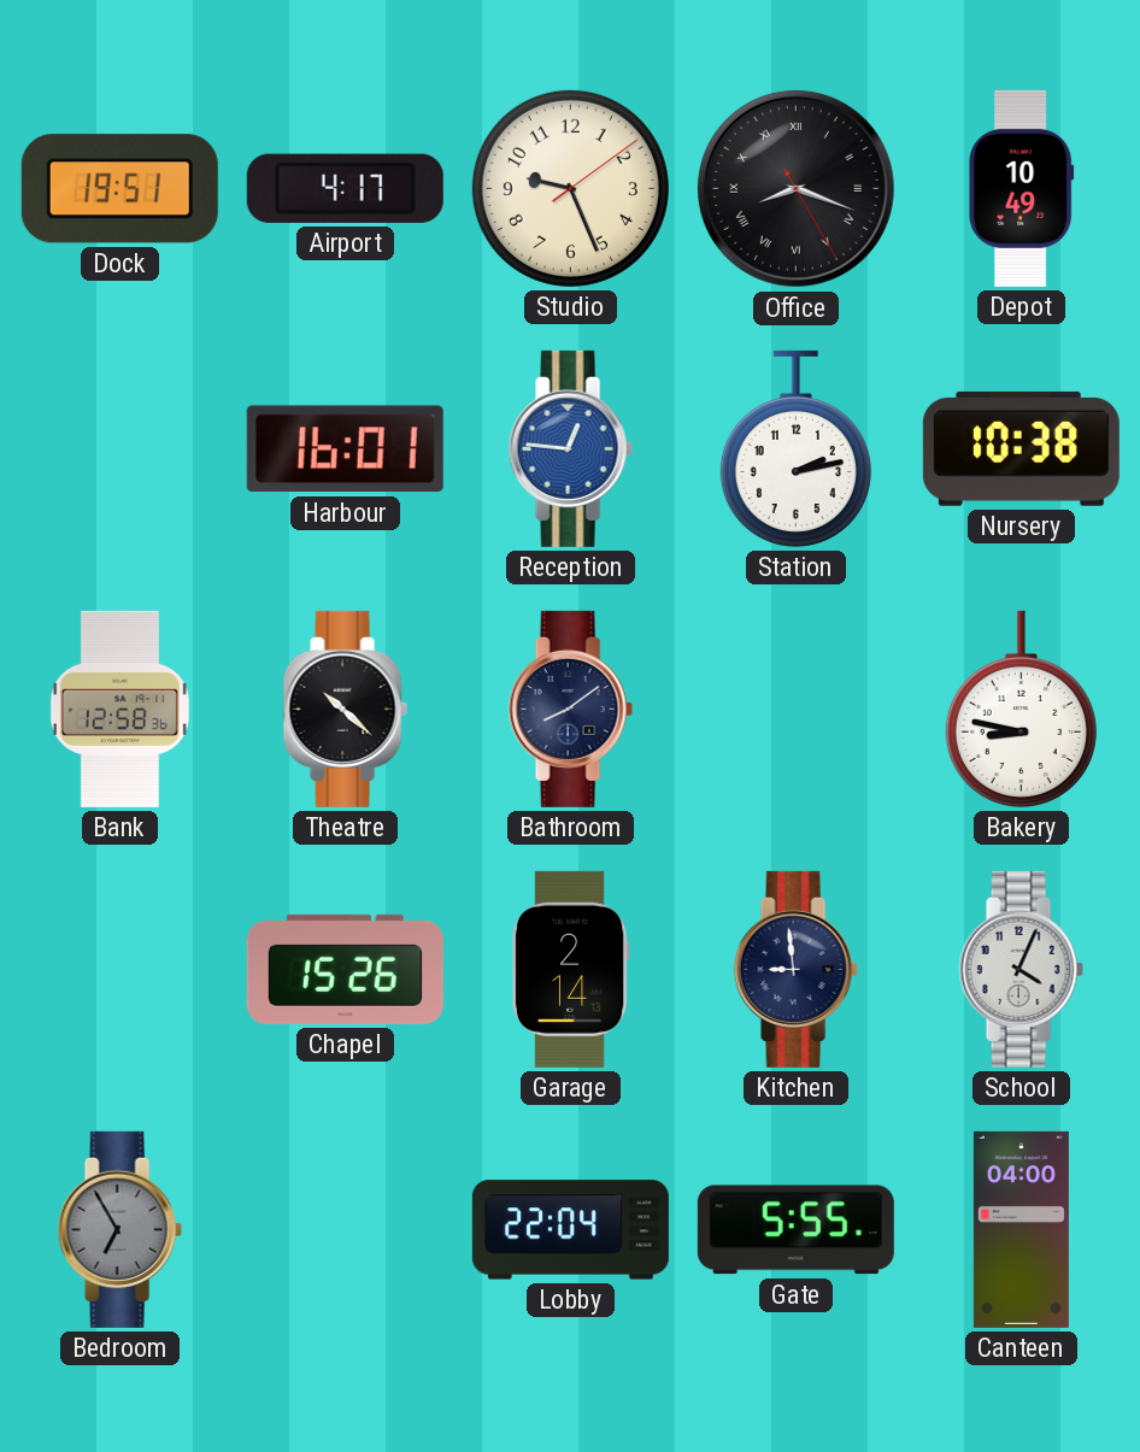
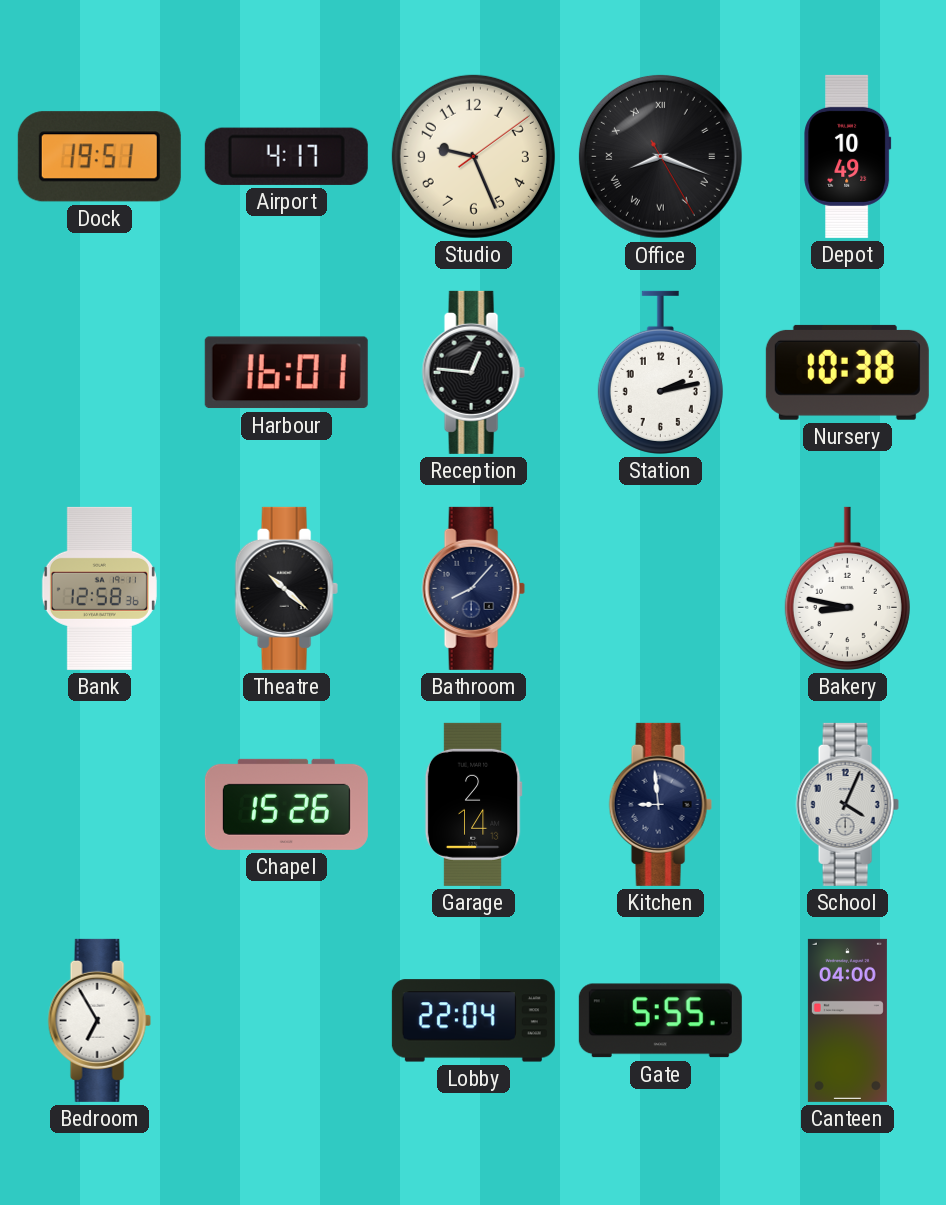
Reception dial: blue -> black (473, 372)
Bathroom: 8:09 -> 8:07 (473, 588)
Bedroom dial: grey -> white (99, 1020)
